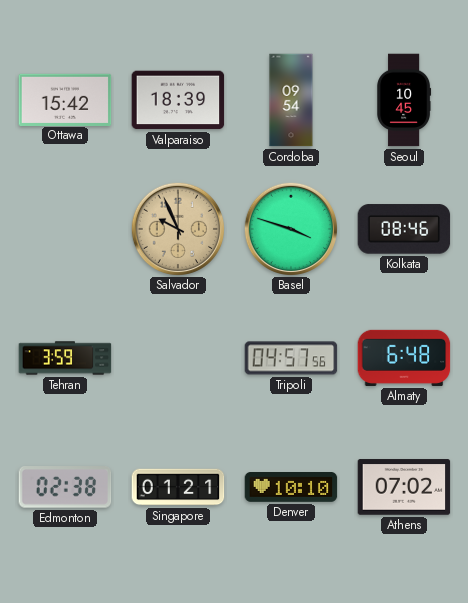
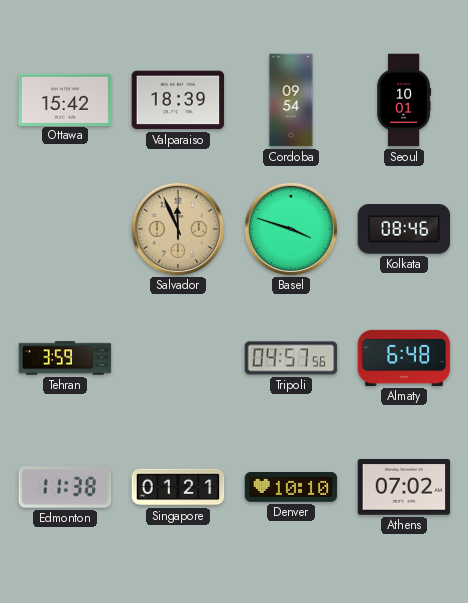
Seoul: 10:45 -> 10:01 (404, 100)
Salvador: 9:56 -> 11:56 (177, 228)
Edmonton: 02:38 -> 11:38 (65, 487)
